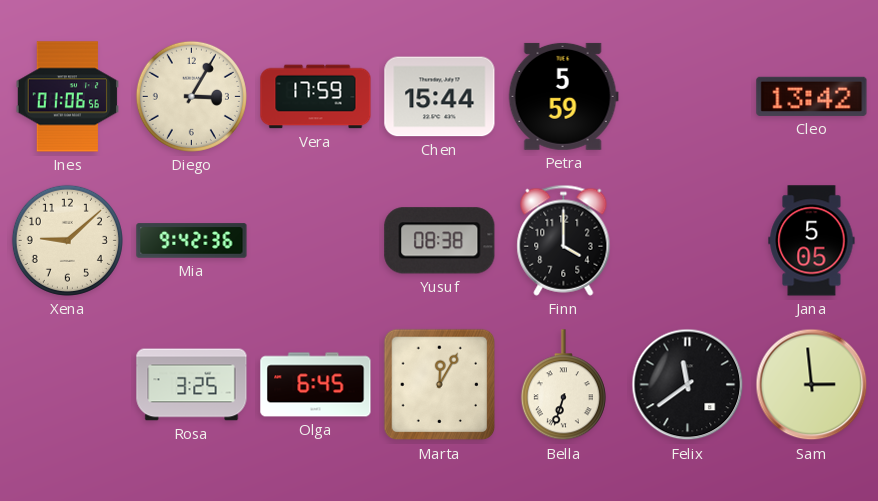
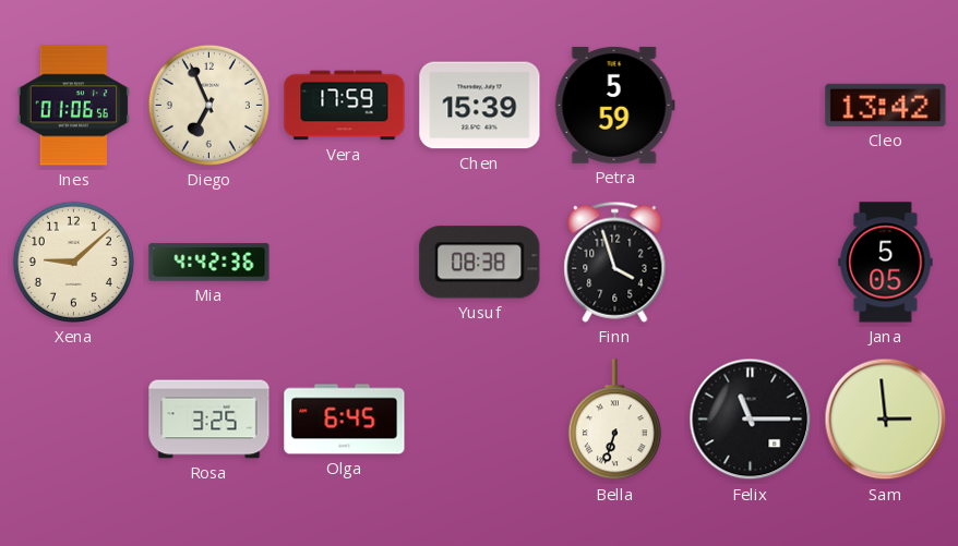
Diego: 3:05 -> 6:56 (208, 105)
Chen: 15:44 -> 15:39 (480, 106)
Mia: 9:42 -> 4:42 (209, 263)
Finn: 4:00 -> 3:57 (615, 262)
Marta: 12:05 -> none (440, 385)
Felix: 11:39 -> 11:15 (751, 420)
